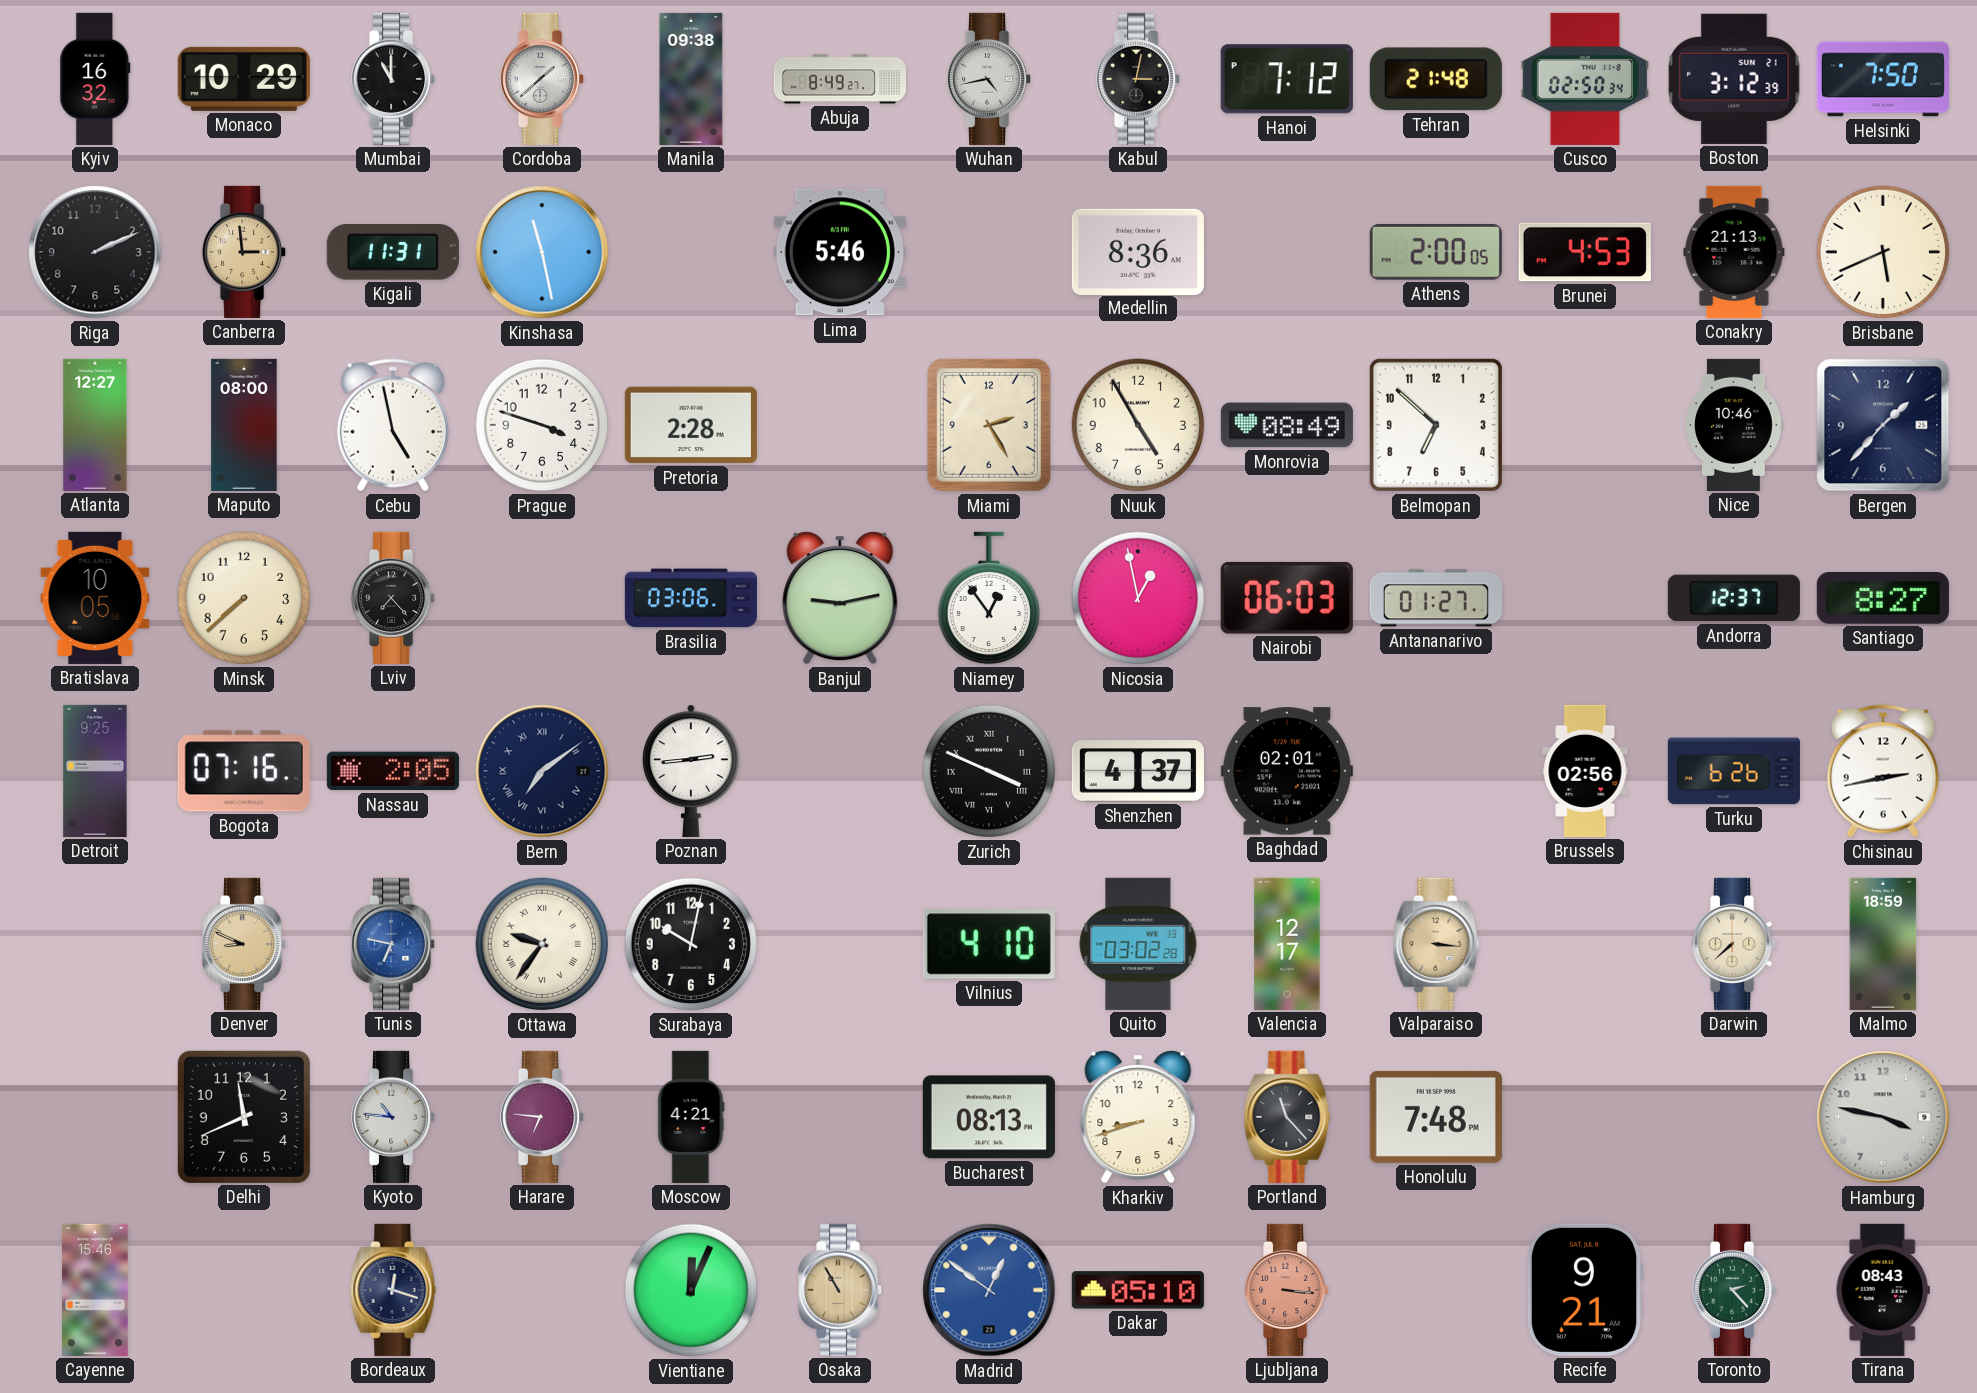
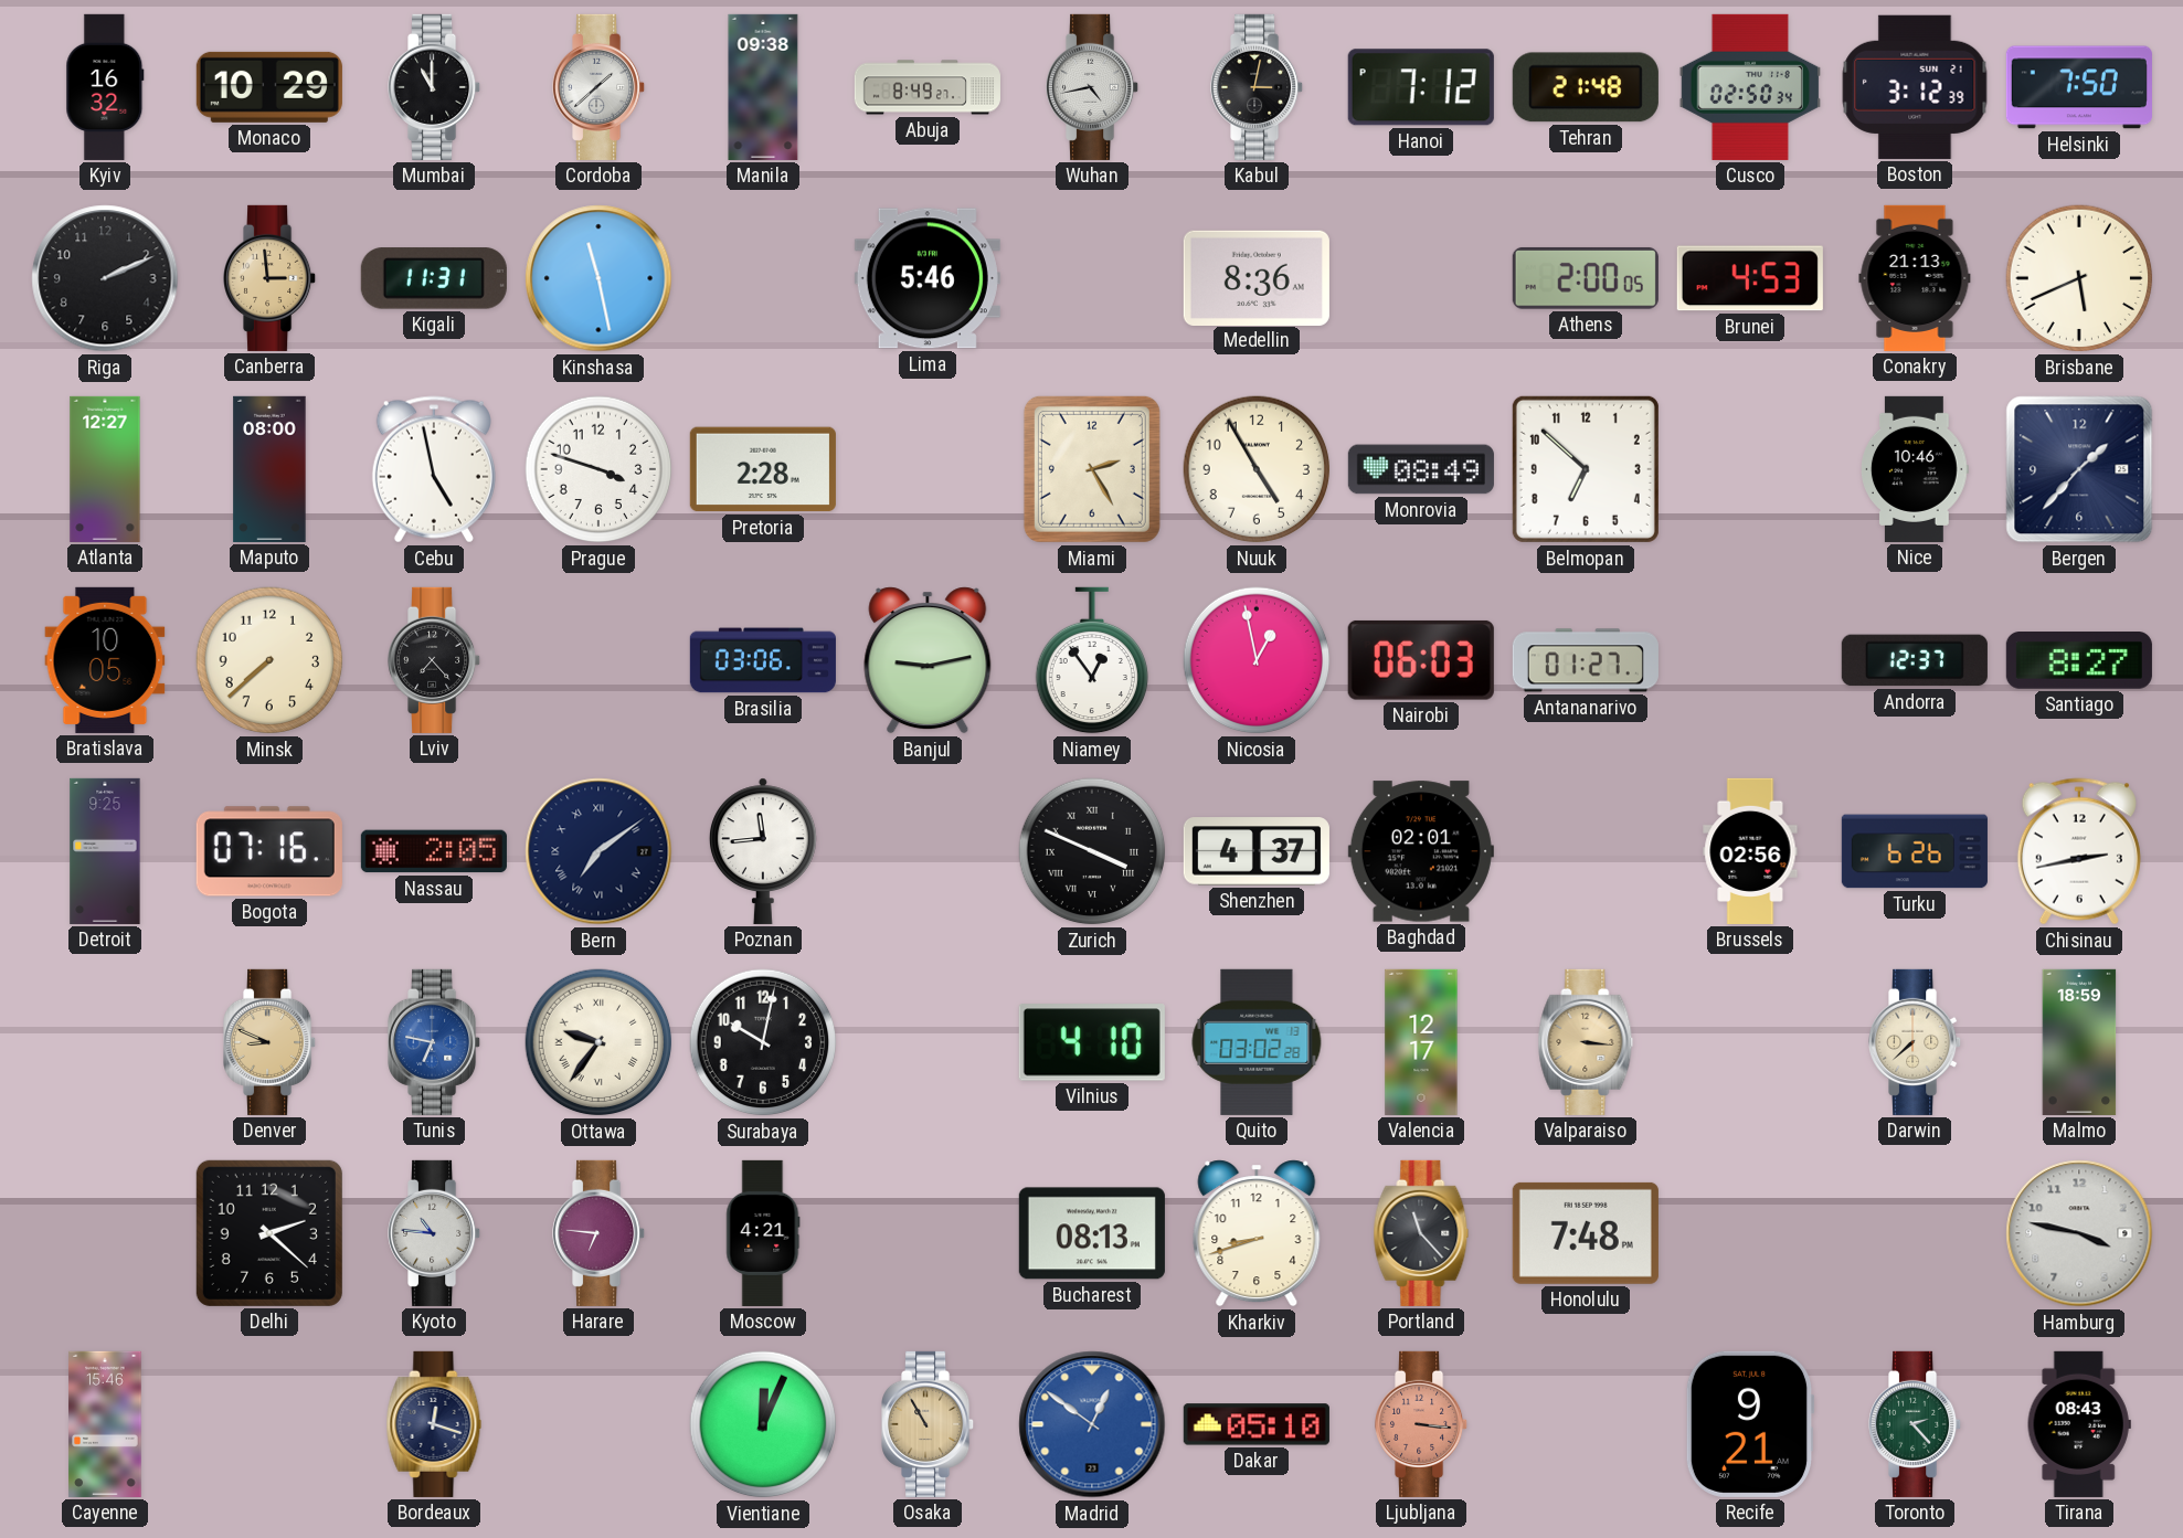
Poznan: 2:44 -> 11:44 (763, 851)
Delhi: 11:41 -> 2:22 (269, 1233)
